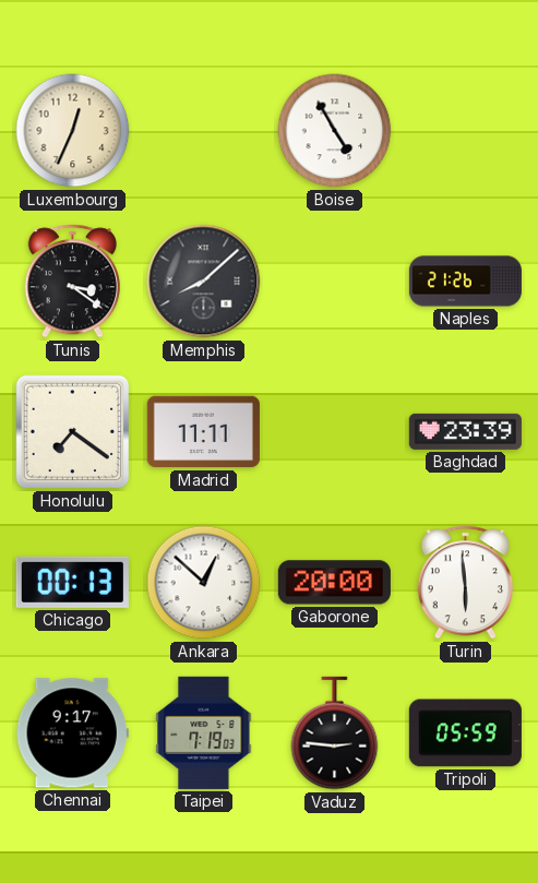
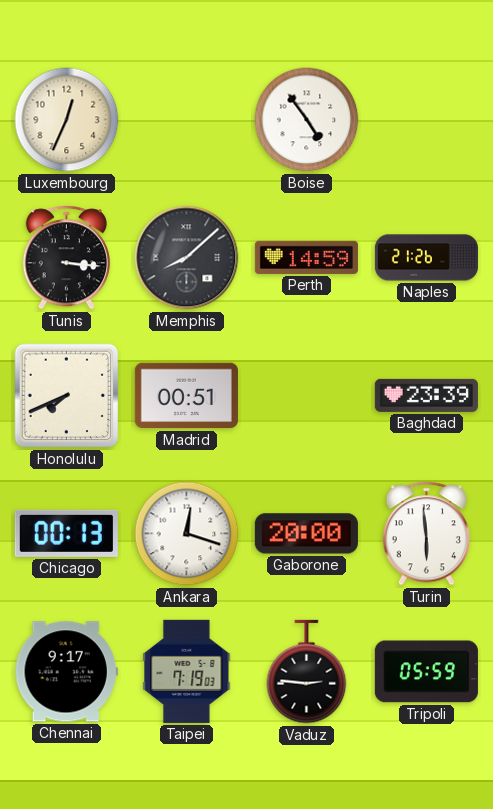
Boise: 4:55 -> 4:54 (307, 120)
Tunis: 3:21 -> 3:16 (66, 258)
Perth: none -> 14:59 (306, 257)
Honolulu: 7:21 -> 7:41 (67, 396)
Madrid: 11:11 -> 00:51 (186, 396)
Ankara: 12:52 -> 12:18 (187, 534)
